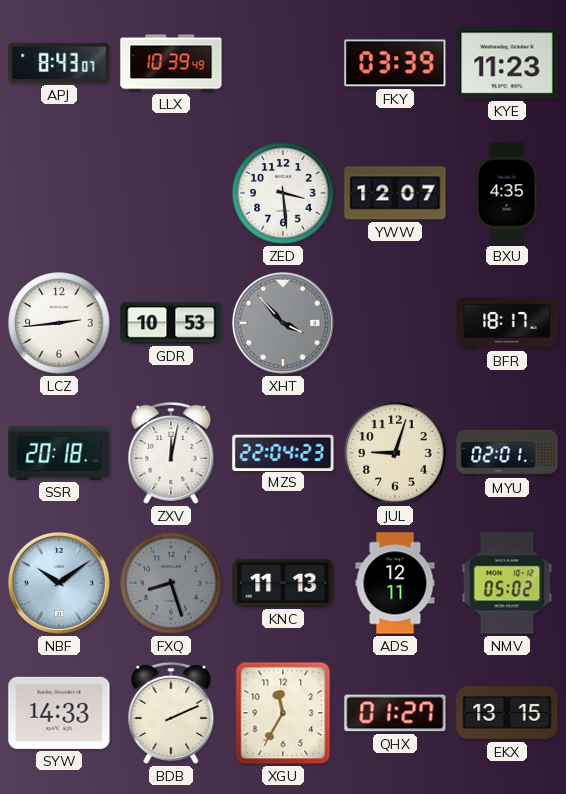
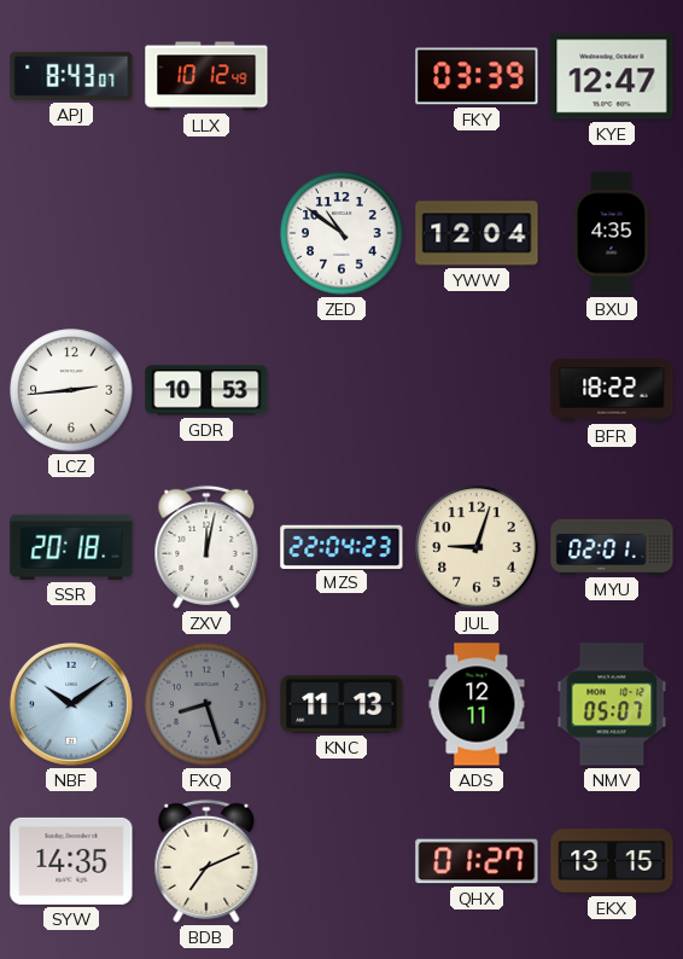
LLX: 10:39 -> 10:12 (206, 76)
KYE: 11:23 -> 12:47 (612, 76)
ZED: 3:29 -> 10:51 (341, 233)
YWW: 12:07 -> 12:04 (477, 233)
XHT: 3:53 -> none (283, 323)
BFR: 18:17 -> 18:22 (612, 390)
NMV: 05:02 -> 05:07 (612, 704)
SYW: 14:33 -> 14:35 (71, 861)
BDB: 2:11 -> 7:11 (206, 861)
XGU: 11:35 -> none (283, 713)
